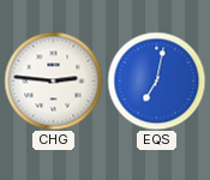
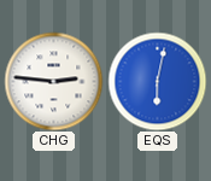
EQS: 7:02 -> 6:02 (157, 81)
